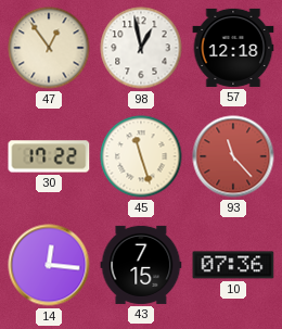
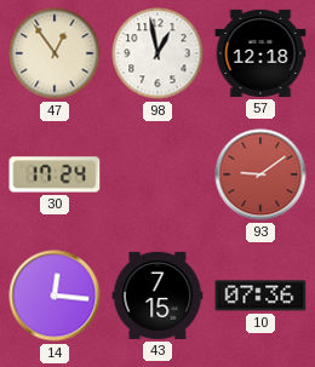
30: 17:22 -> 17:24 (55, 174)
45: 11:27 -> none (141, 156)
93: 11:23 -> 9:09 (260, 174)
